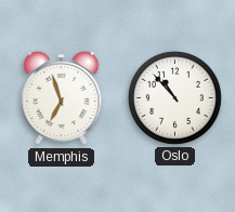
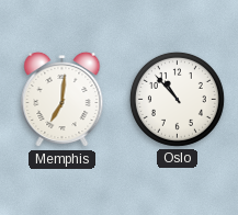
Memphis: 6:57 -> 7:01 (63, 100)
